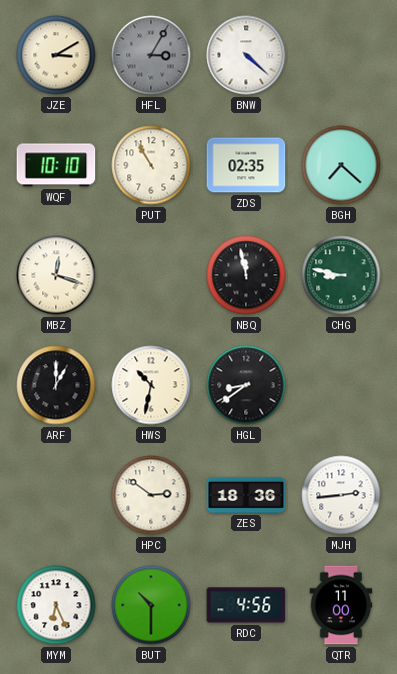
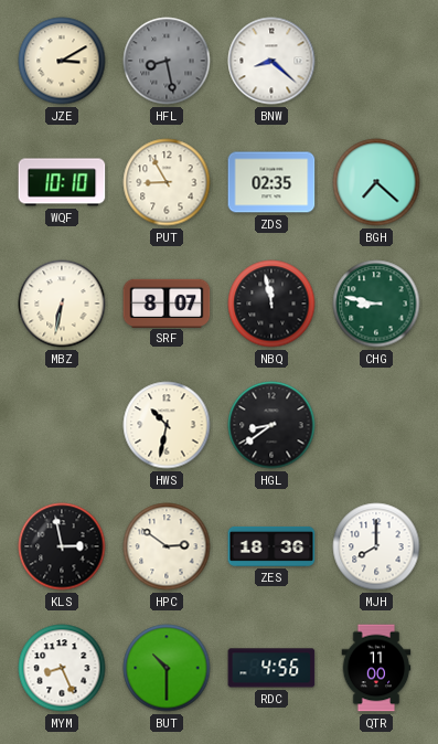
HFL: 3:05 -> 8:28 (167, 61)
BNW: 4:22 -> 8:22 (271, 61)
PUT: 10:55 -> 8:55 (167, 182)
MBZ: 12:18 -> 6:32 (62, 304)
SRF: none -> 8:07 (167, 302)
ARF: 1:00 -> none (56, 385)
KLS: none -> 2:58 (62, 546)
MJH: 2:44 -> 8:00 (376, 546)
MYM: 6:26 -> 8:26 (62, 668)
